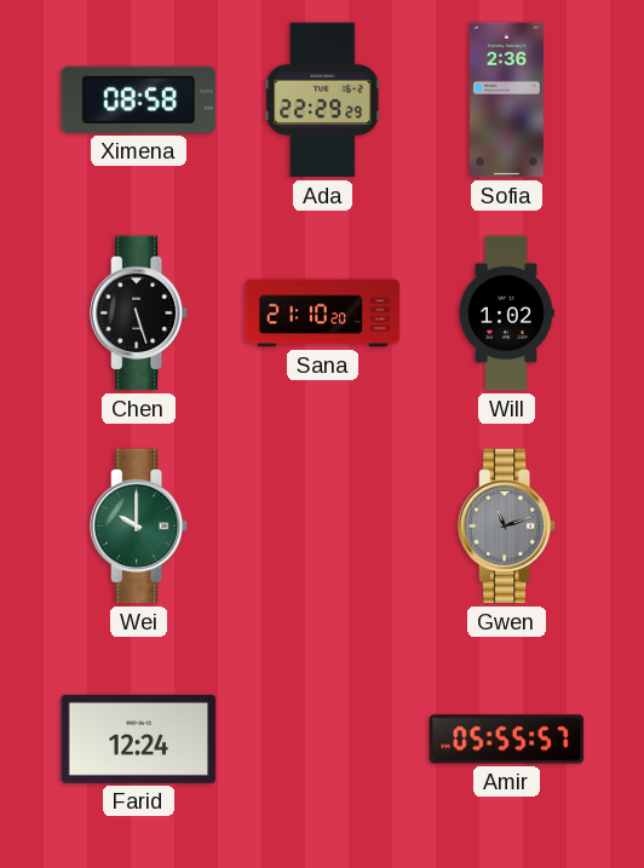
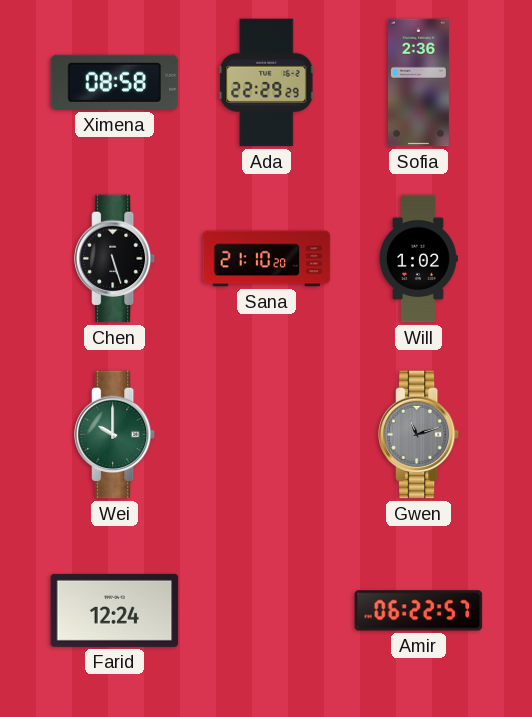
Amir: 05:55 -> 06:22 (419, 611)
